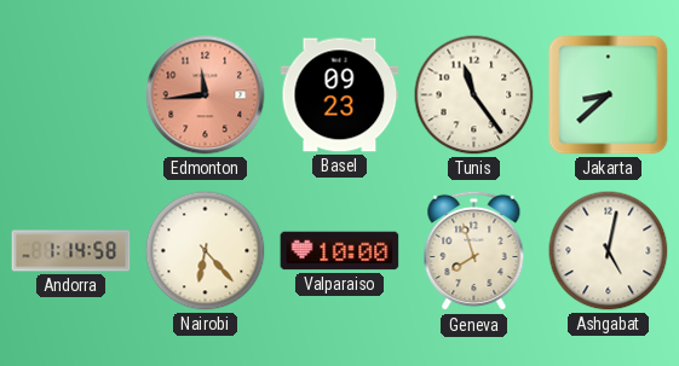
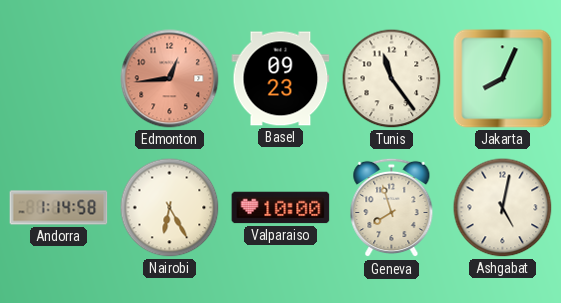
Edmonton: 11:44 -> 12:44 (170, 79)
Jakarta: 8:38 -> 8:04 (503, 79)
Nairobi: 6:23 -> 6:25 (170, 208)
